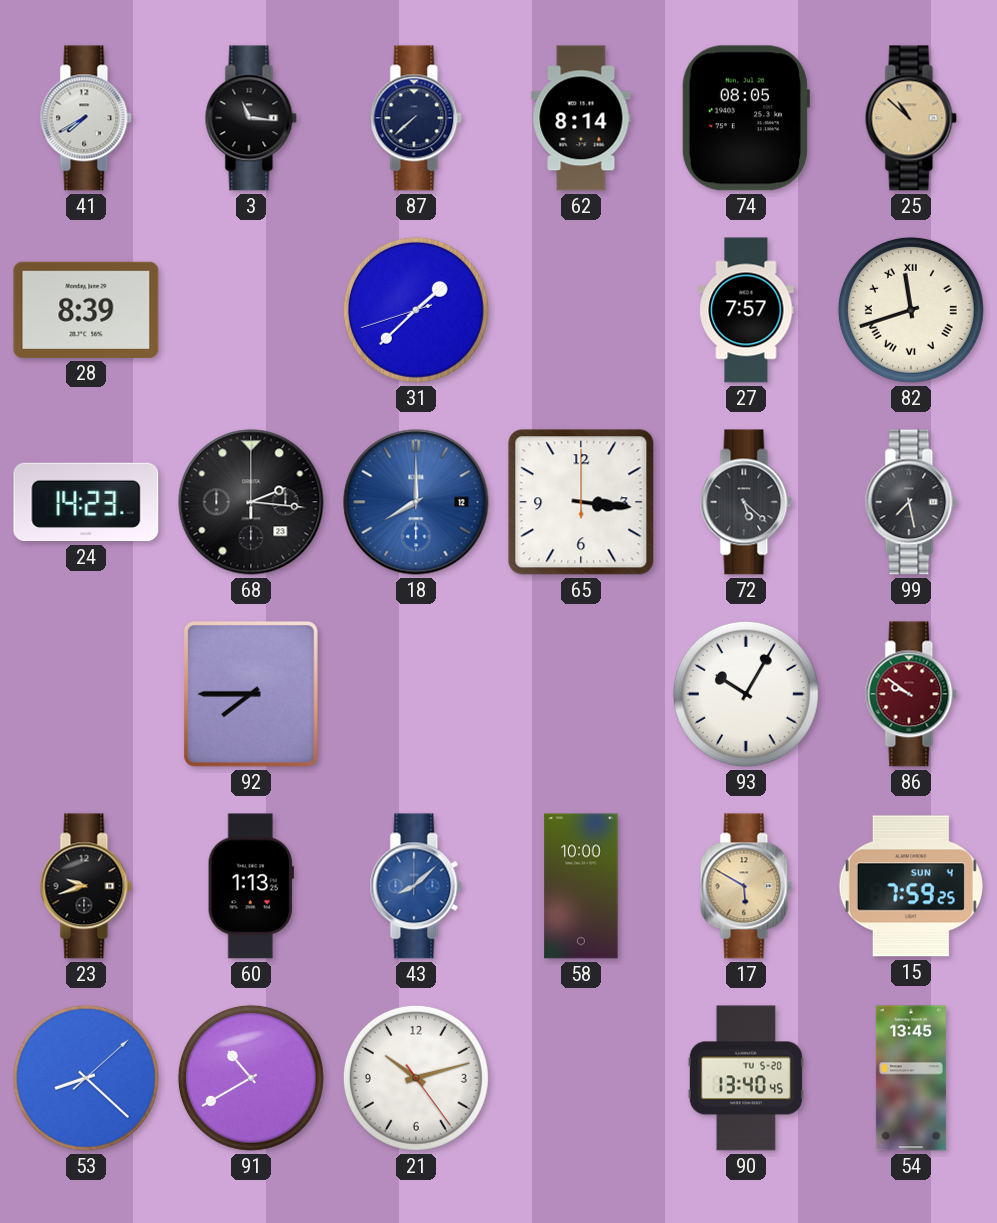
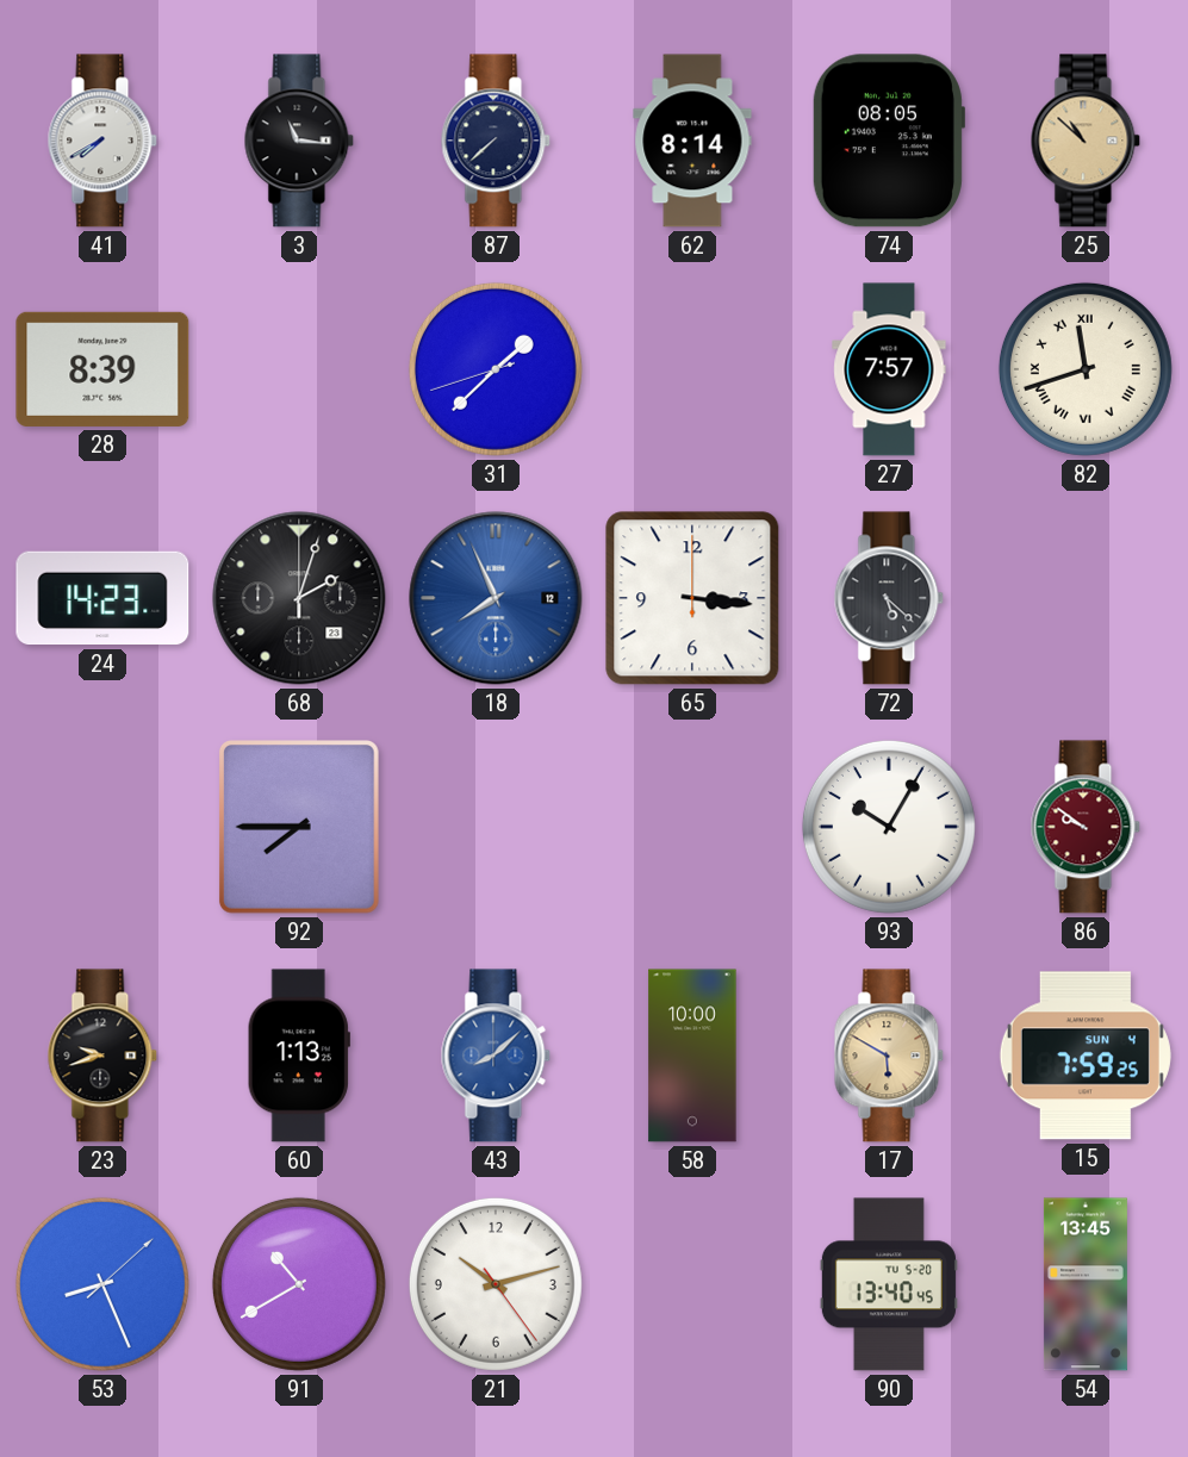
68: 2:16 -> 2:03 (299, 598)
18: 8:00 -> 7:56 (496, 598)
99: 7:28 -> none (911, 502)
53: 8:22 -> 8:26 (102, 1284)
